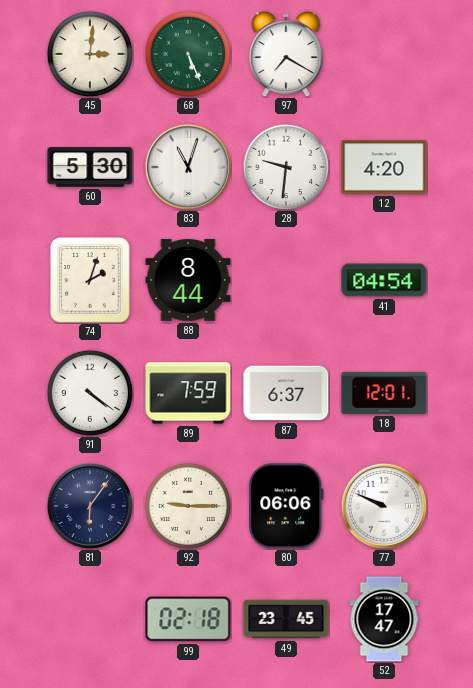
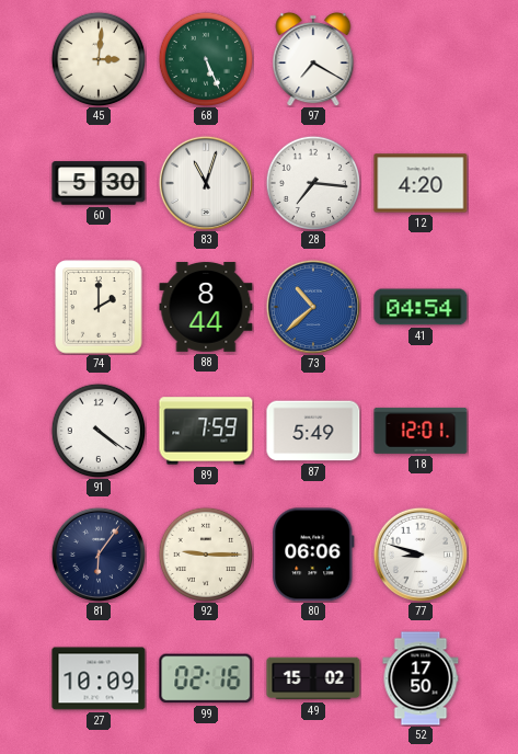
28: 9:31 -> 7:16 (312, 182)
74: 2:03 -> 2:00 (99, 307)
73: none -> 10:38 (313, 307)
87: 6:37 -> 5:49 (313, 431)
77: 9:49 -> 8:48 (421, 555)
27: none -> 10:09 (99, 678)
99: 02:18 -> 02:16 (206, 678)
49: 23:45 -> 15:02 (313, 678)
52: 17:47 -> 17:50 (421, 678)
